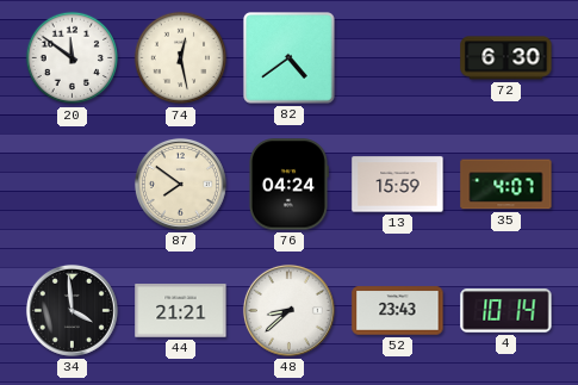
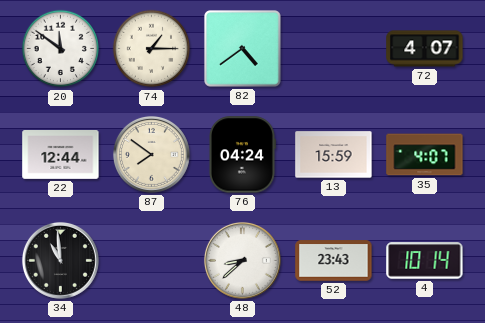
74: 12:28 -> 1:15 (152, 49)
72: 6:30 -> 4:07 (425, 49)
22: none -> 12:44 (61, 155)
34: 3:59 -> 10:59 (60, 260)
44: 21:21 -> none (181, 311)
